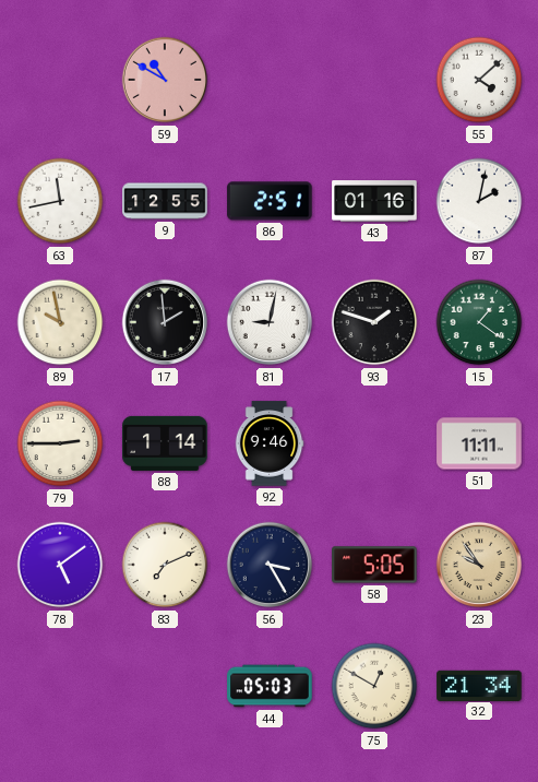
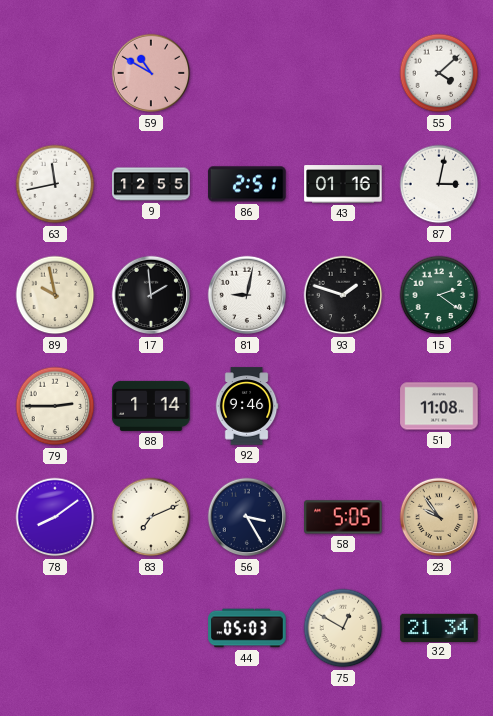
87: 2:02 -> 3:02 (439, 184)
15: 1:21 -> 2:21 (439, 295)
51: 11:11 -> 11:08 (439, 406)
78: 5:09 -> 8:09 (55, 517)
